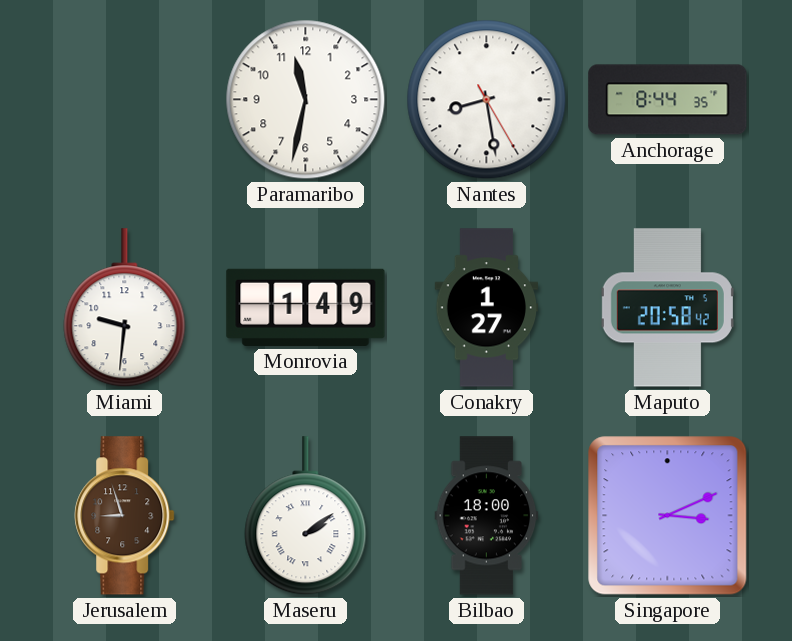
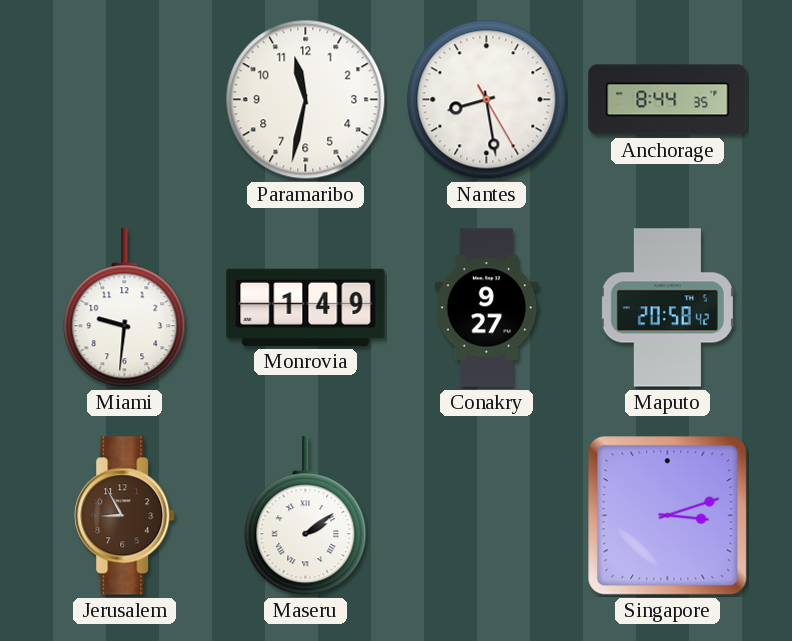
Conakry: 1:27 -> 9:27 (487, 308)
Jerusalem: 8:57 -> 8:55 (125, 516)
Bilbao: 18:00 -> none (487, 516)
Singapore: 3:11 -> 3:12 (668, 516)
